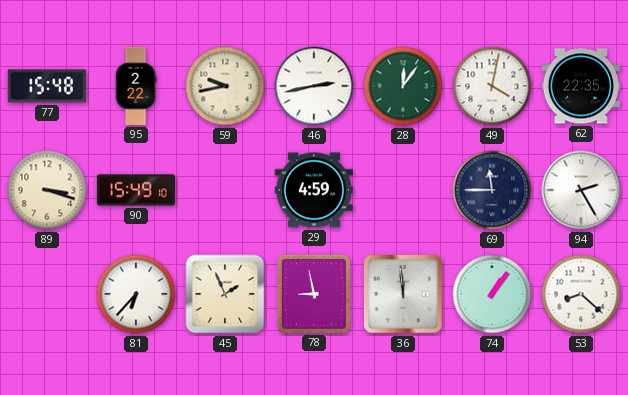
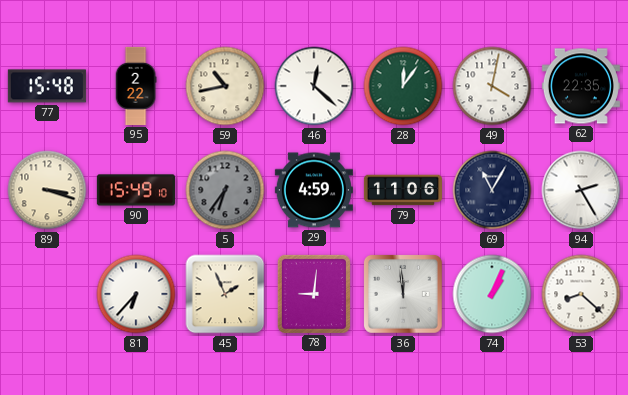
59: 9:43 -> 10:43 (225, 86)
46: 2:43 -> 12:22 (314, 86)
5: none -> 6:36 (225, 190)
79: none -> 11:06 (403, 190)
69: 11:45 -> 11:05 (492, 190)
78: 8:58 -> 9:01 (314, 294)
74: 1:06 -> 1:04 (492, 294)
